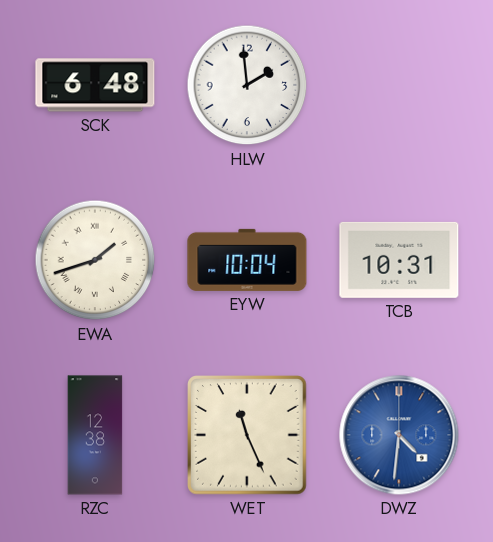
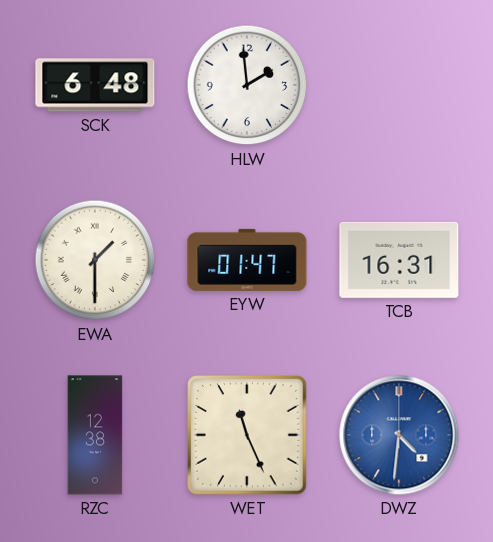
EWA: 1:42 -> 1:30 (95, 260)
EYW: 10:04 -> 01:47 (247, 260)
TCB: 10:31 -> 16:31 (399, 260)
